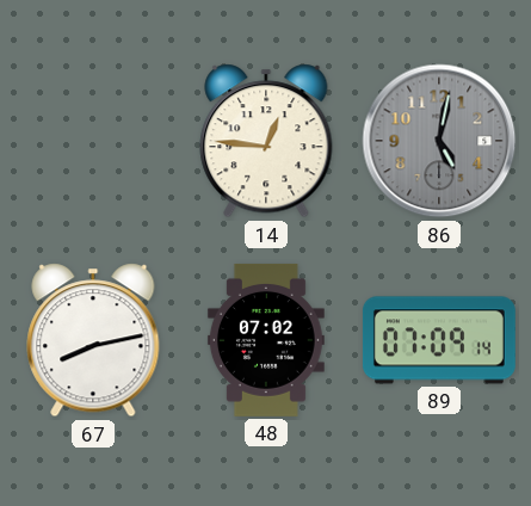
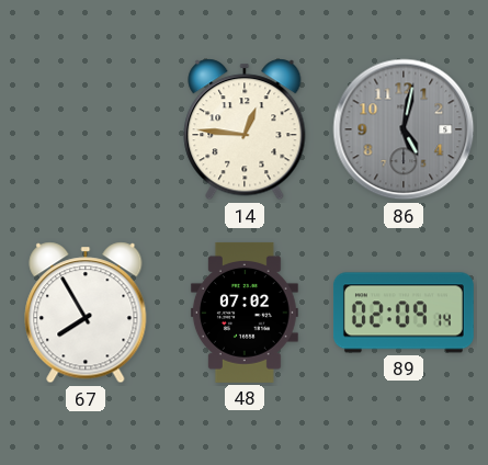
67: 8:13 -> 7:55 (86, 313)
89: 07:09 -> 02:09 (404, 313)
